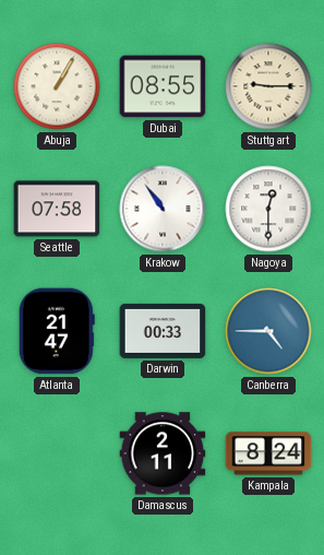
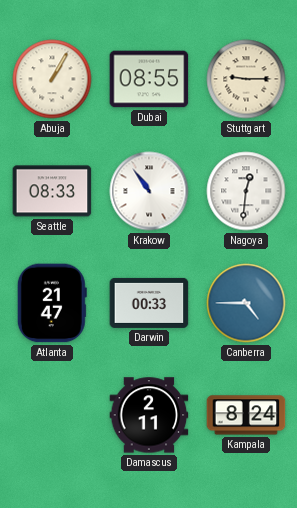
Seattle: 07:58 -> 08:33 (52, 191)
Nagoya: 12:30 -> 12:31 (246, 191)
